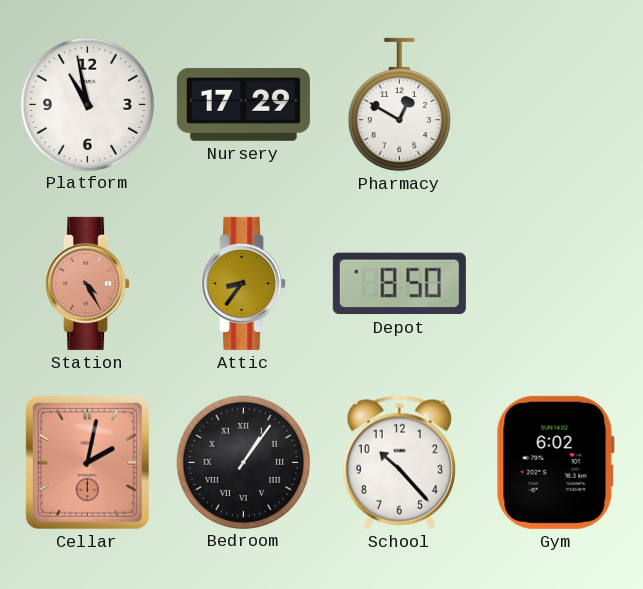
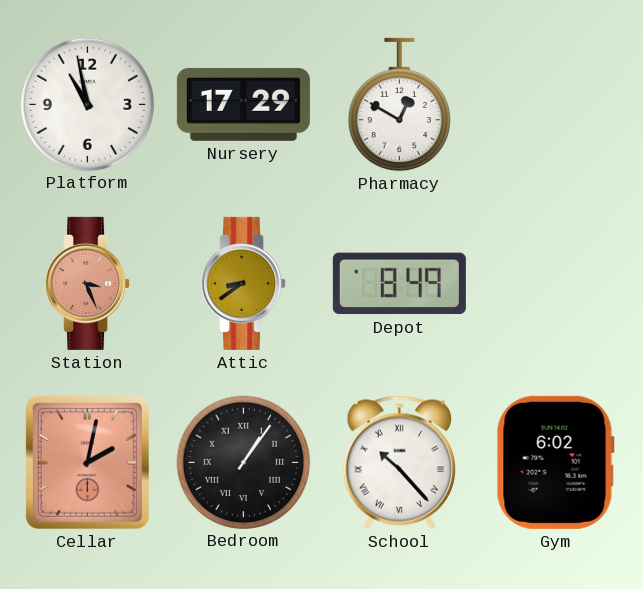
Station: 4:25 -> 3:26 (88, 283)
Attic: 8:36 -> 8:39 (244, 283)
Depot: 8:50 -> 8:49 (399, 284)
School numerals: Arabic -> Roman (399, 463)
